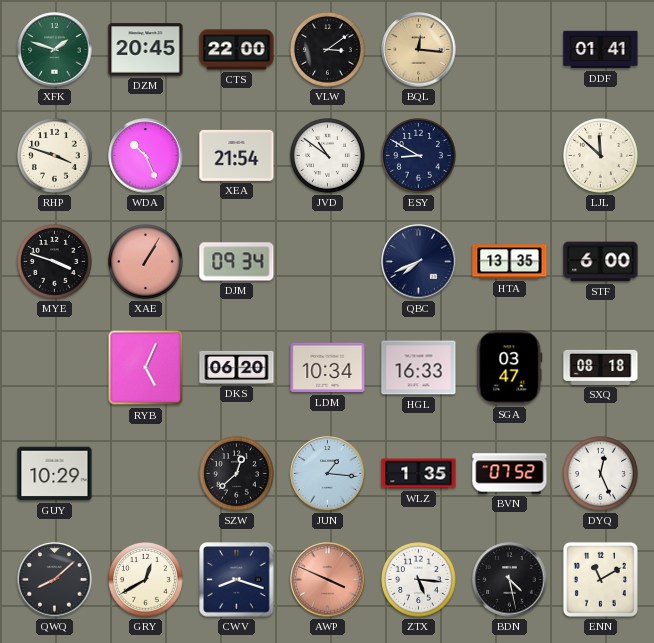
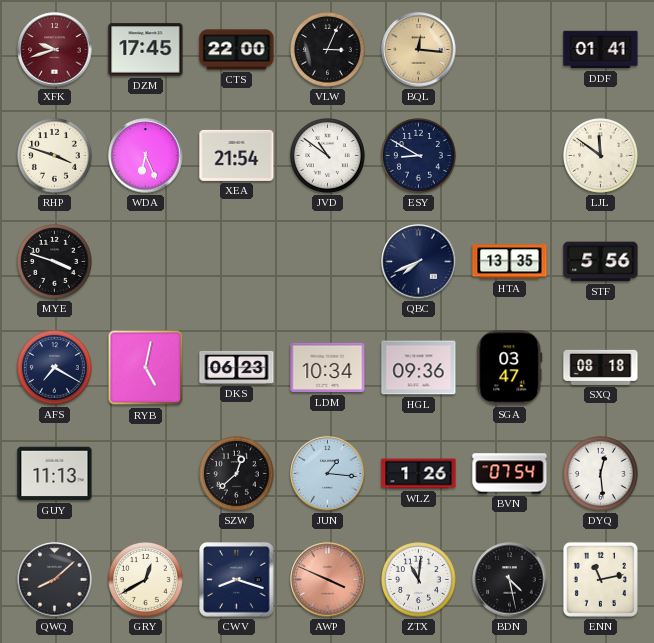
XFK: 1:48 -> 9:42 (55, 50)
XFK dial: green -> burgundy (55, 50)
DZM: 20:45 -> 17:45 (146, 50)
VLW: 3:09 -> 3:04 (328, 50)
WDA: 10:26 -> 6:26 (146, 156)
LJL: 11:52 -> 11:51 (601, 156)
XAE: 1:05 -> none (146, 262)
DJM: 09:34 -> none (237, 262)
STF: 6:00 -> 5:56 (601, 262)
AFS: none -> 7:20 (55, 368)
RYB: 5:04 -> 5:02 (146, 368)
DKS: 06:20 -> 06:23 (237, 367)
HGL: 16:33 -> 09:36 (419, 368)
GUY: 10:29 -> 11:13 (55, 474)
WLZ: 1:35 -> 1:26 (419, 474)
BVN: 07:52 -> 07:54 (510, 474)
DYQ: 12:26 -> 12:29 (601, 474)
ZTX: 5:16 -> 11:01 (419, 580)
ENN: 11:10 -> 11:13 (600, 579)
